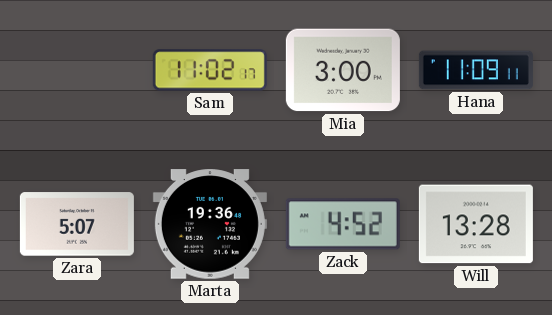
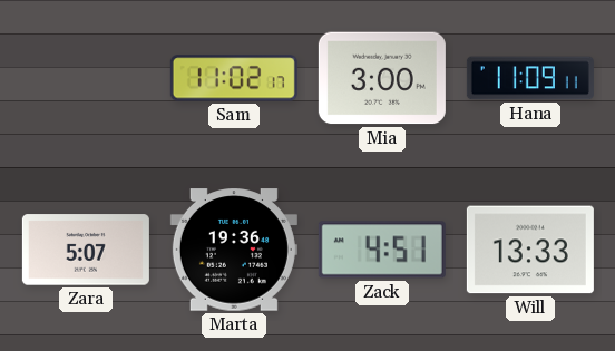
Zack: 4:52 -> 4:51 (382, 250)
Will: 13:28 -> 13:33 (530, 250)
